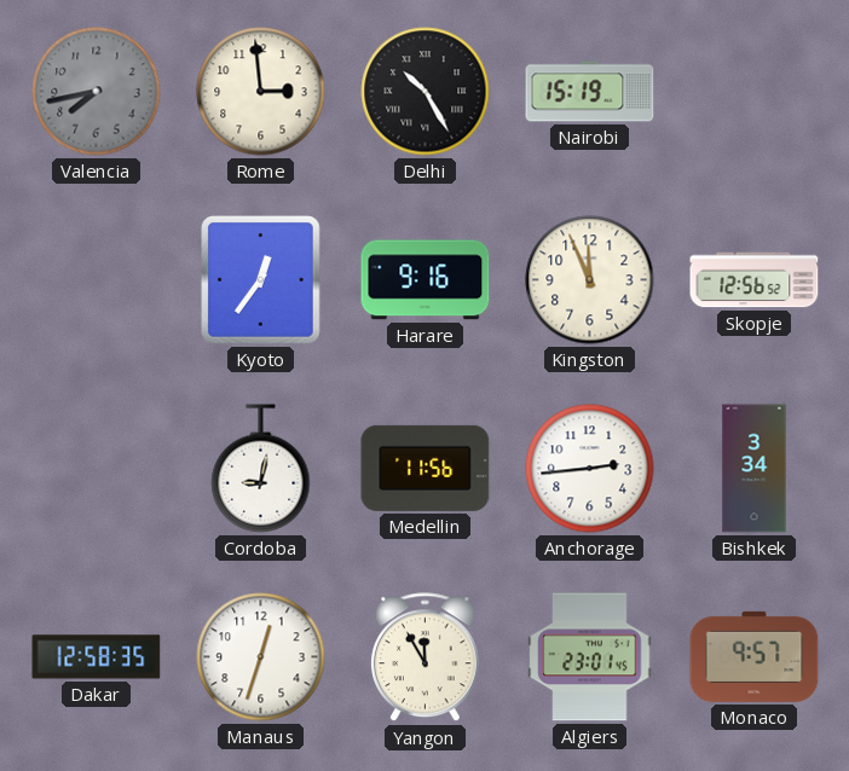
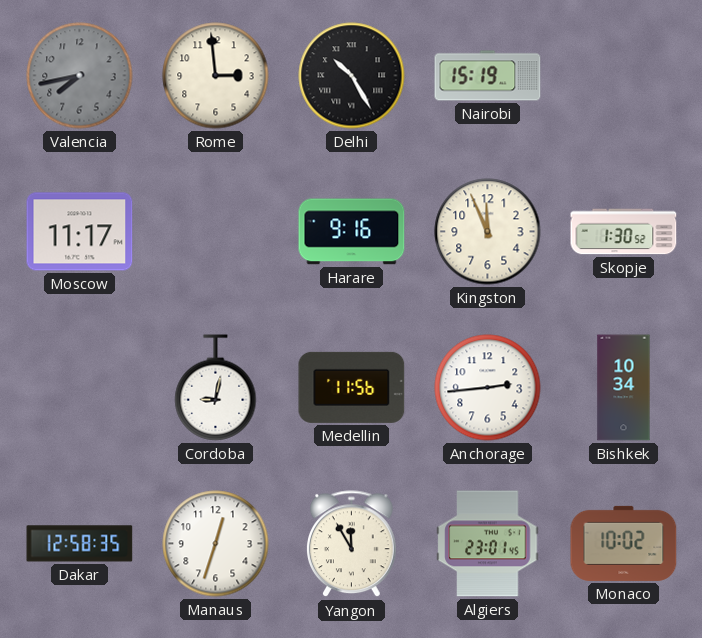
Moscow: none -> 11:17 (80, 232)
Kyoto: 12:36 -> none (261, 280)
Skopje: 12:56 -> 1:30 (624, 232)
Bishkek: 3:34 -> 10:34 (624, 388)
Monaco: 9:57 -> 10:02 (624, 543)
